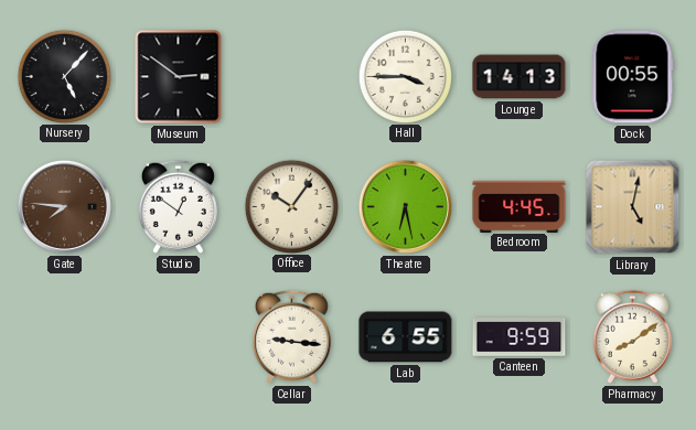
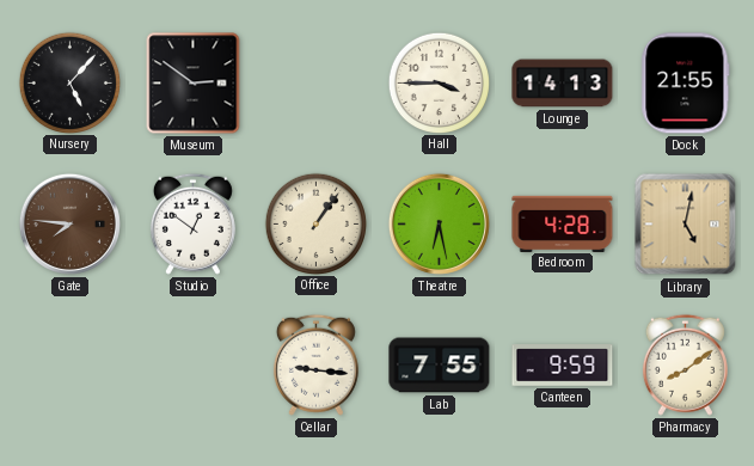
Dock: 00:55 -> 21:55 (686, 84)
Office: 10:06 -> 1:06 (315, 223)
Bedroom: 4:45 -> 4:28 (563, 223)
Lab: 6:55 -> 7:55 (440, 366)
